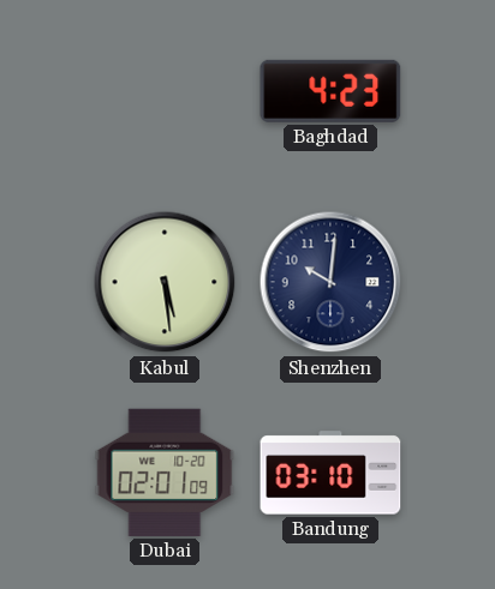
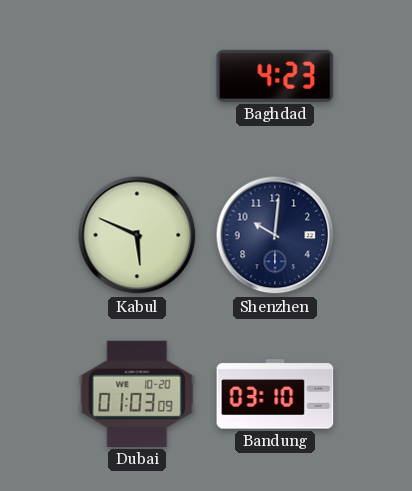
Kabul: 5:29 -> 5:49 (137, 235)
Dubai: 02:01 -> 01:03 (137, 394)
